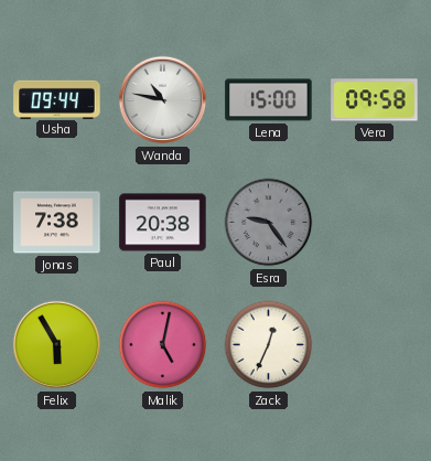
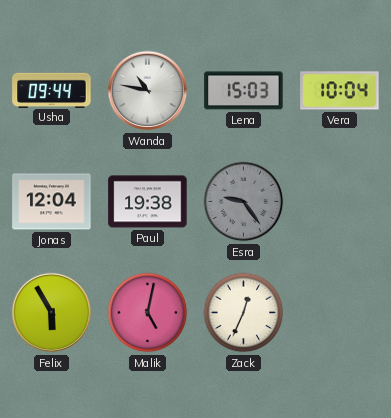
Lena: 15:00 -> 15:03 (244, 91)
Vera: 09:58 -> 10:04 (340, 91)
Jonas: 7:38 -> 12:04 (52, 202)
Paul: 20:38 -> 19:38 (148, 202)
